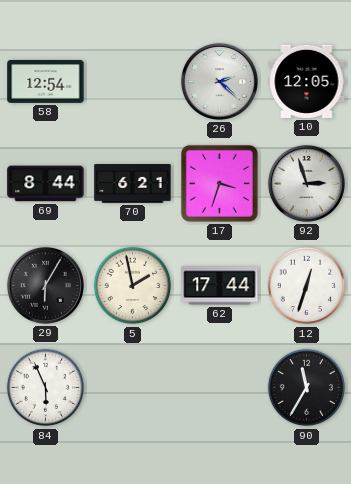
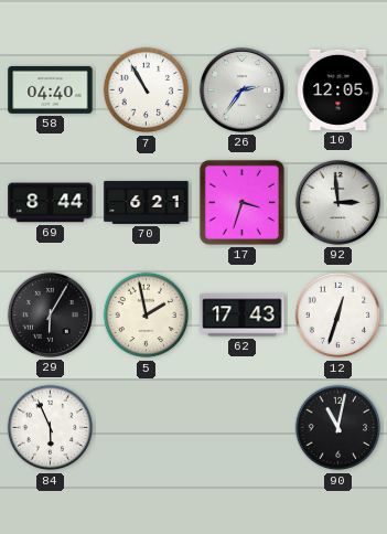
58: 12:54 -> 04:40 (51, 89)
7: none -> 10:55 (147, 90)
26: 2:22 -> 2:36 (241, 89)
92: 2:57 -> 2:59 (337, 202)
62: 17:44 -> 17:43 (243, 316)
90: 11:35 -> 11:02 (338, 428)
